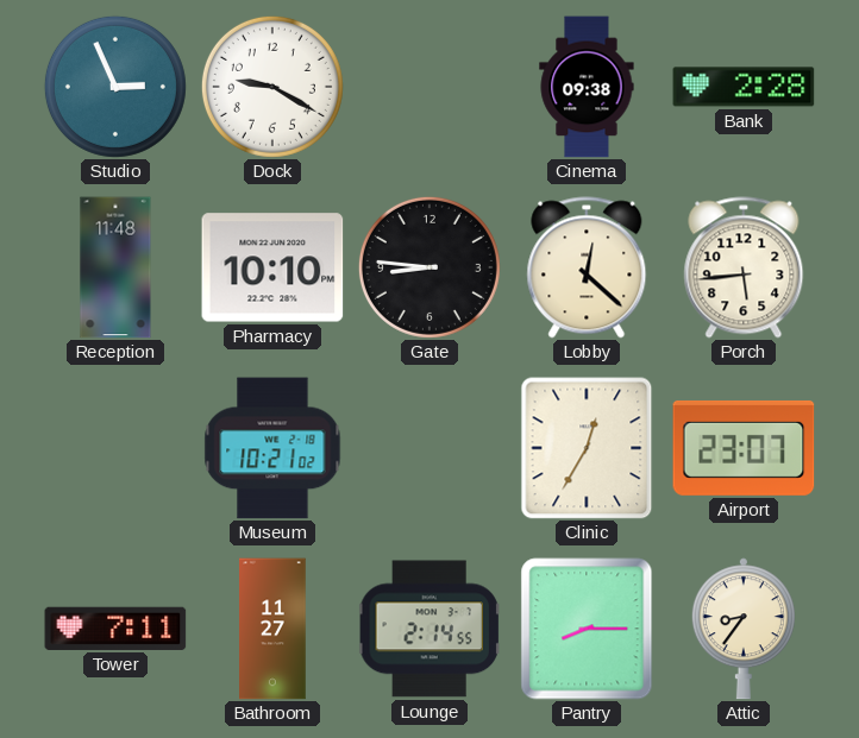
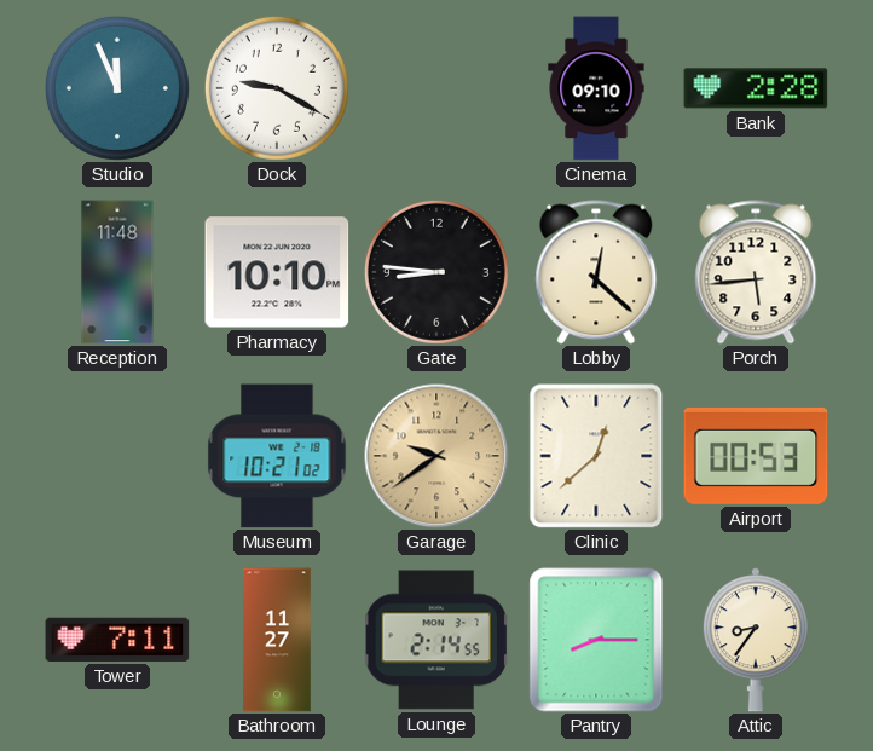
Studio: 2:56 -> 11:56 (117, 88)
Cinema: 09:38 -> 09:10 (596, 88)
Garage: none -> 9:39 (436, 456)
Clinic: 12:35 -> 12:38 (596, 456)
Airport: 23:07 -> 00:53 (756, 456)
